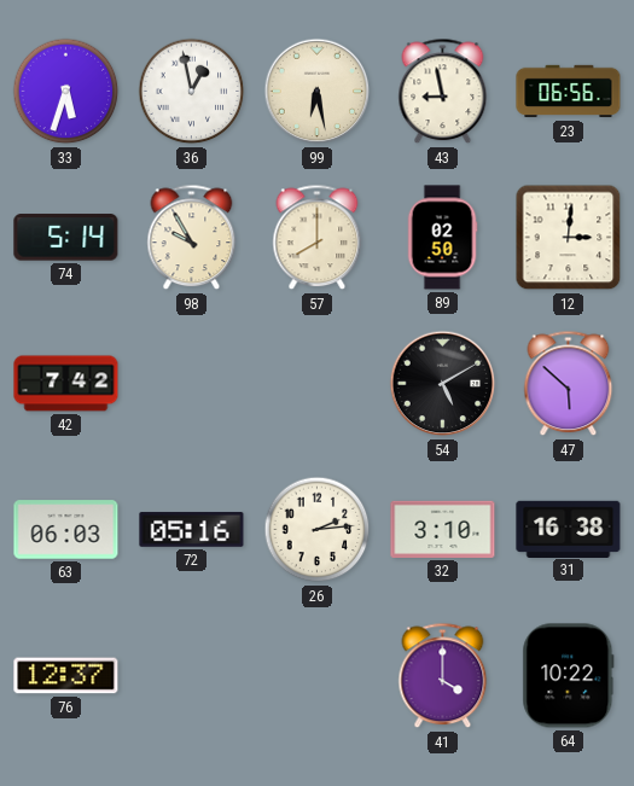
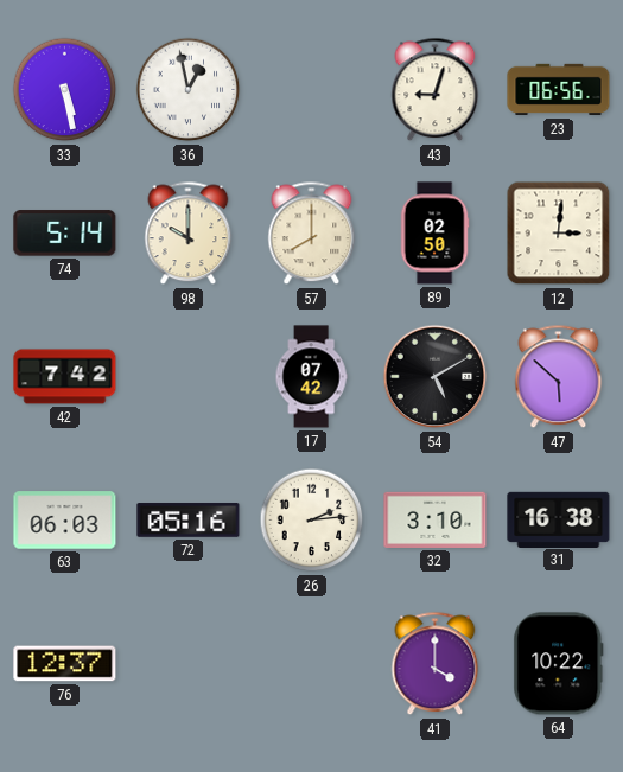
33: 5:33 -> 5:28 (65, 90)
99: 6:28 -> none (318, 92)
43: 8:58 -> 9:03 (436, 90)
98: 9:55 -> 10:00 (189, 234)
17: none -> 07:42 (311, 377)
